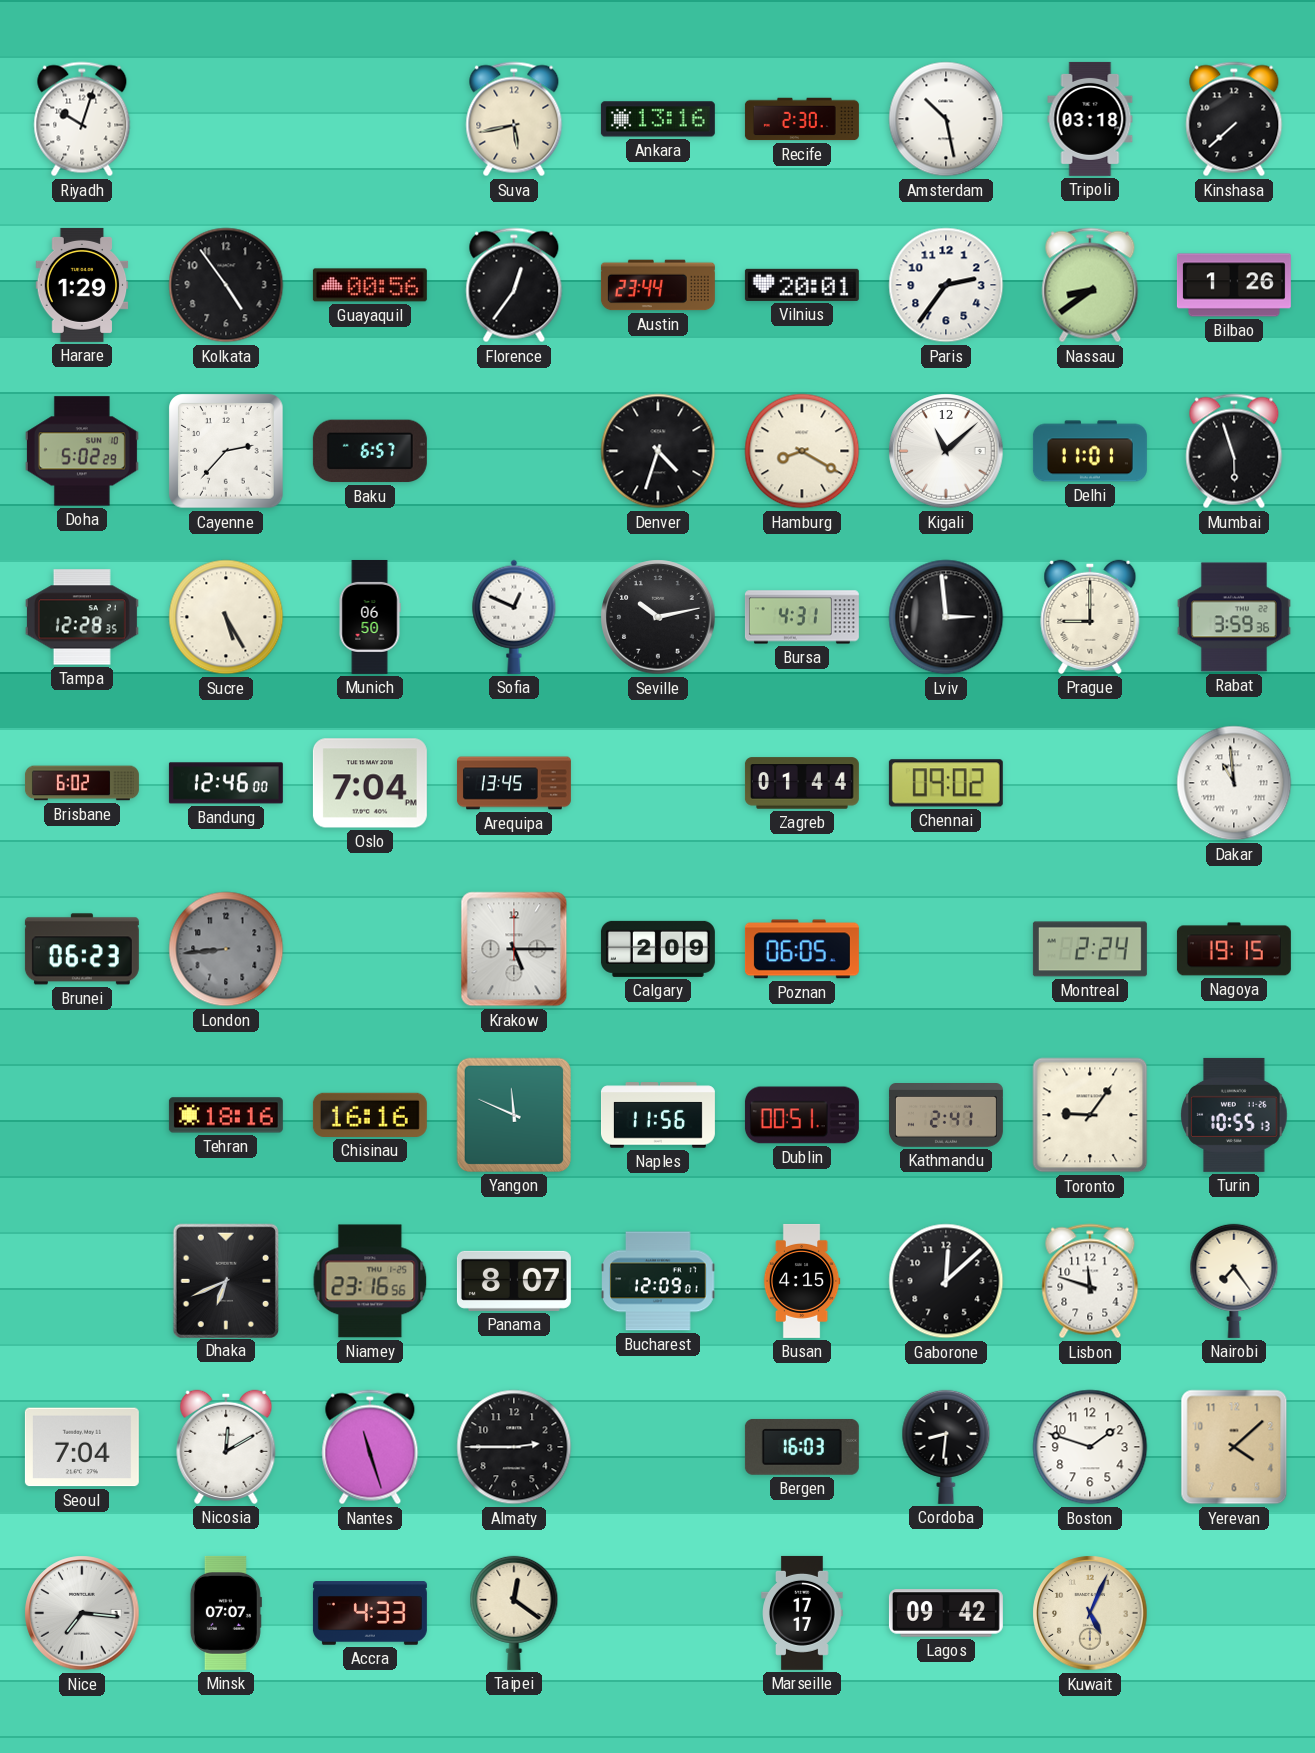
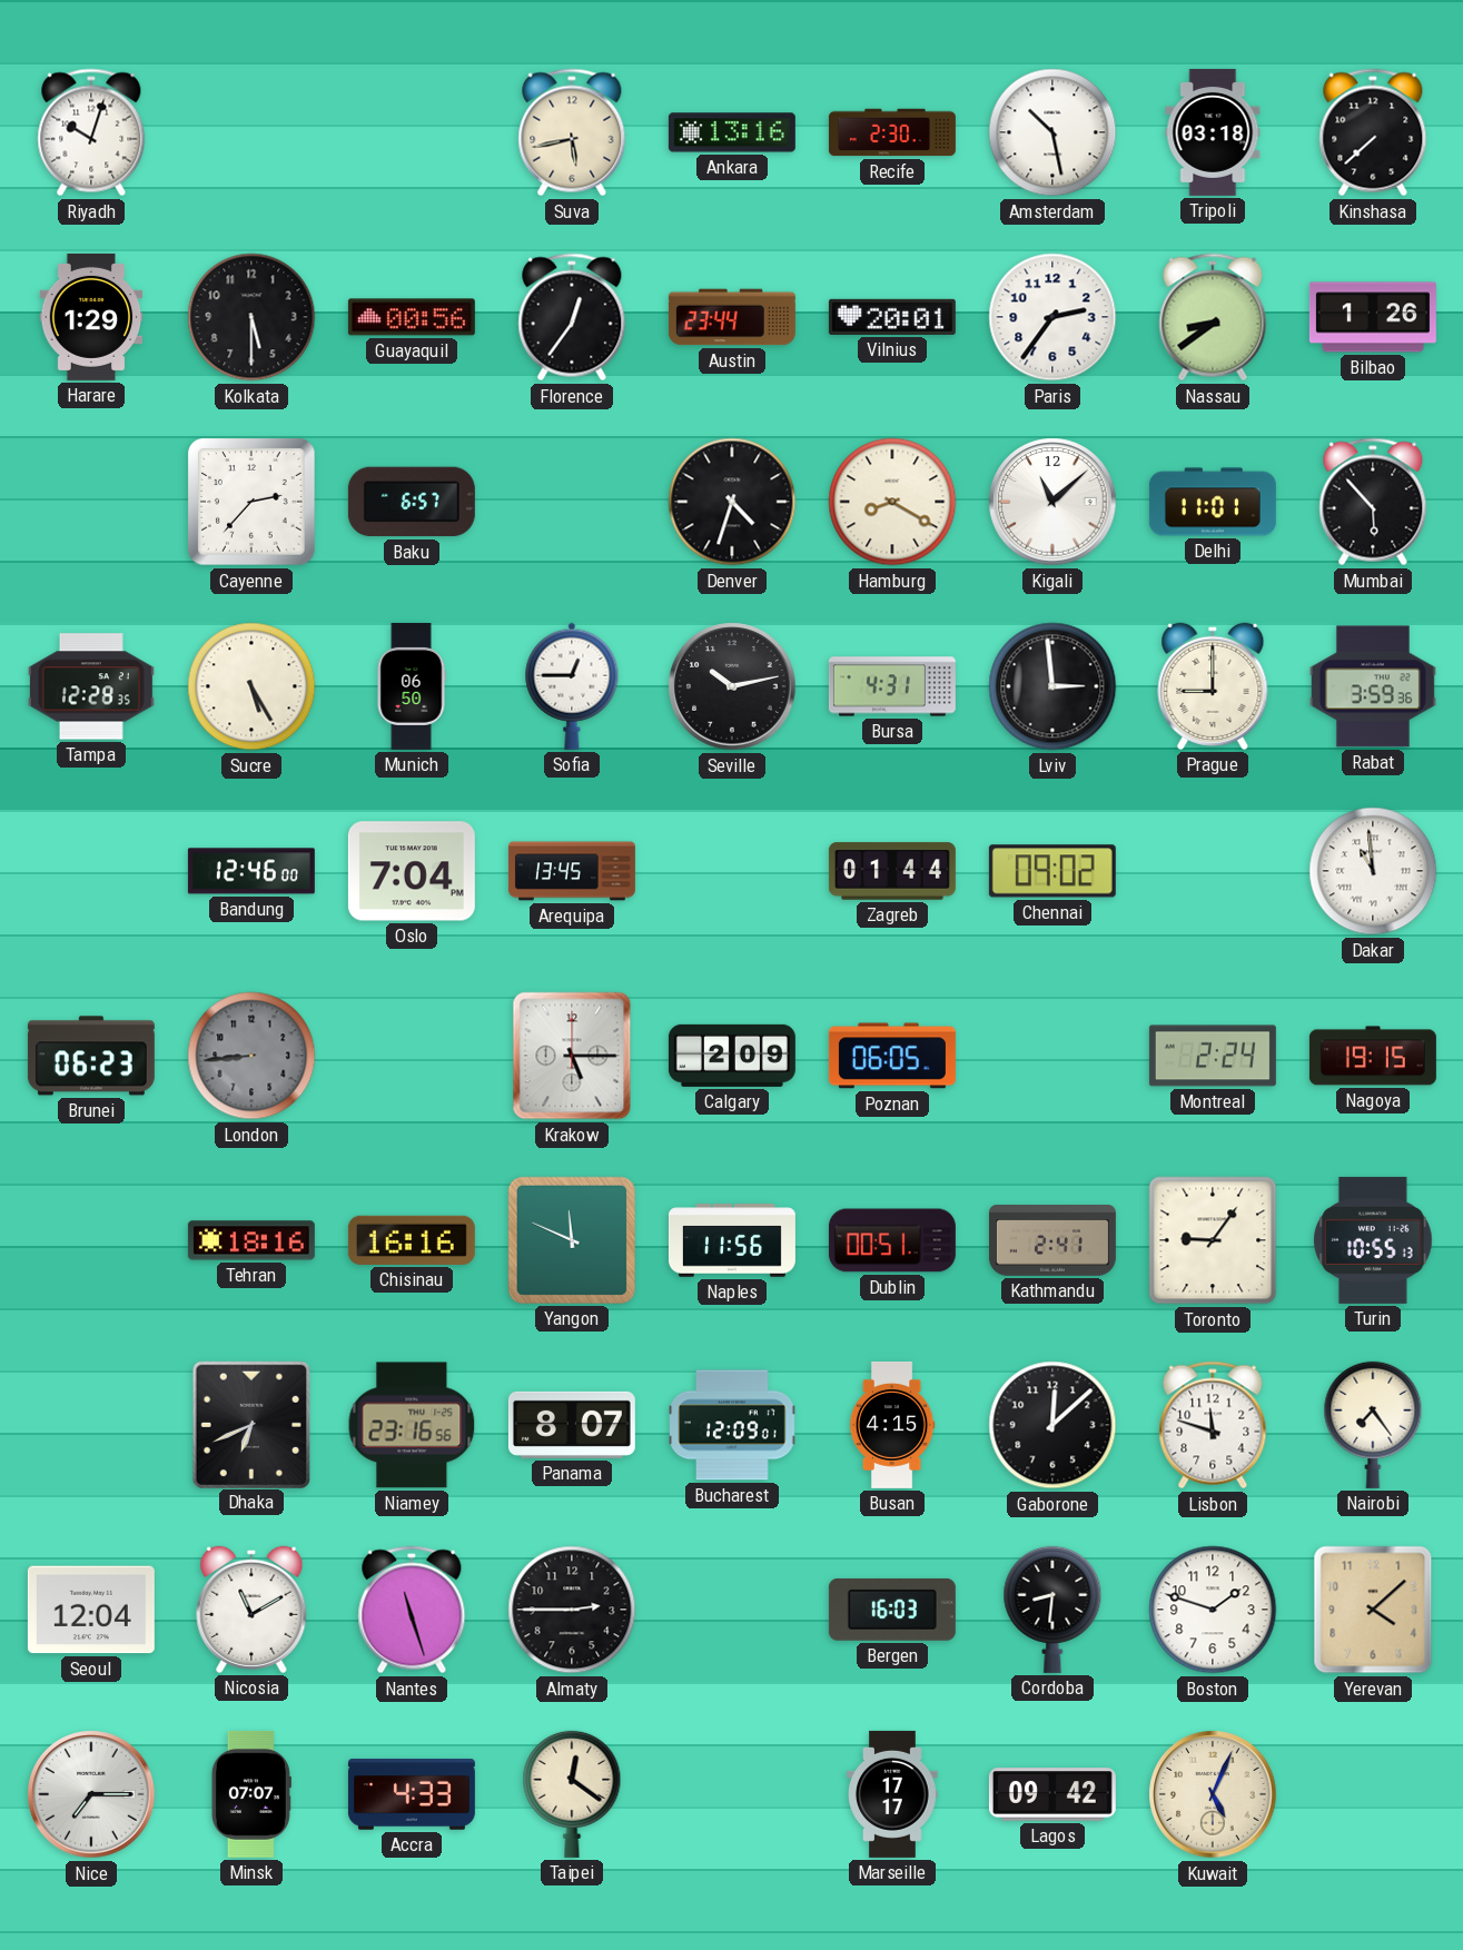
Kolkata: 4:54 -> 5:30 (251, 317)
Doha: 5:02 -> none (82, 451)
Mumbai: 5:57 -> 5:53 (1373, 502)
Sofia: 12:49 -> 12:45 (572, 686)
Brisbane: 6:02 -> none (82, 783)
Seoul: 7:04 -> 12:04 (91, 1610)
Nicosia: 12:10 -> 11:10 (251, 1610)
Nice: 7:16 -> 7:15 (91, 1794)
